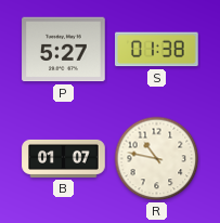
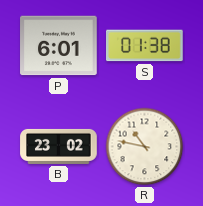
P: 5:27 -> 6:01 (59, 46)
B: 01:07 -> 23:02 (59, 146)
